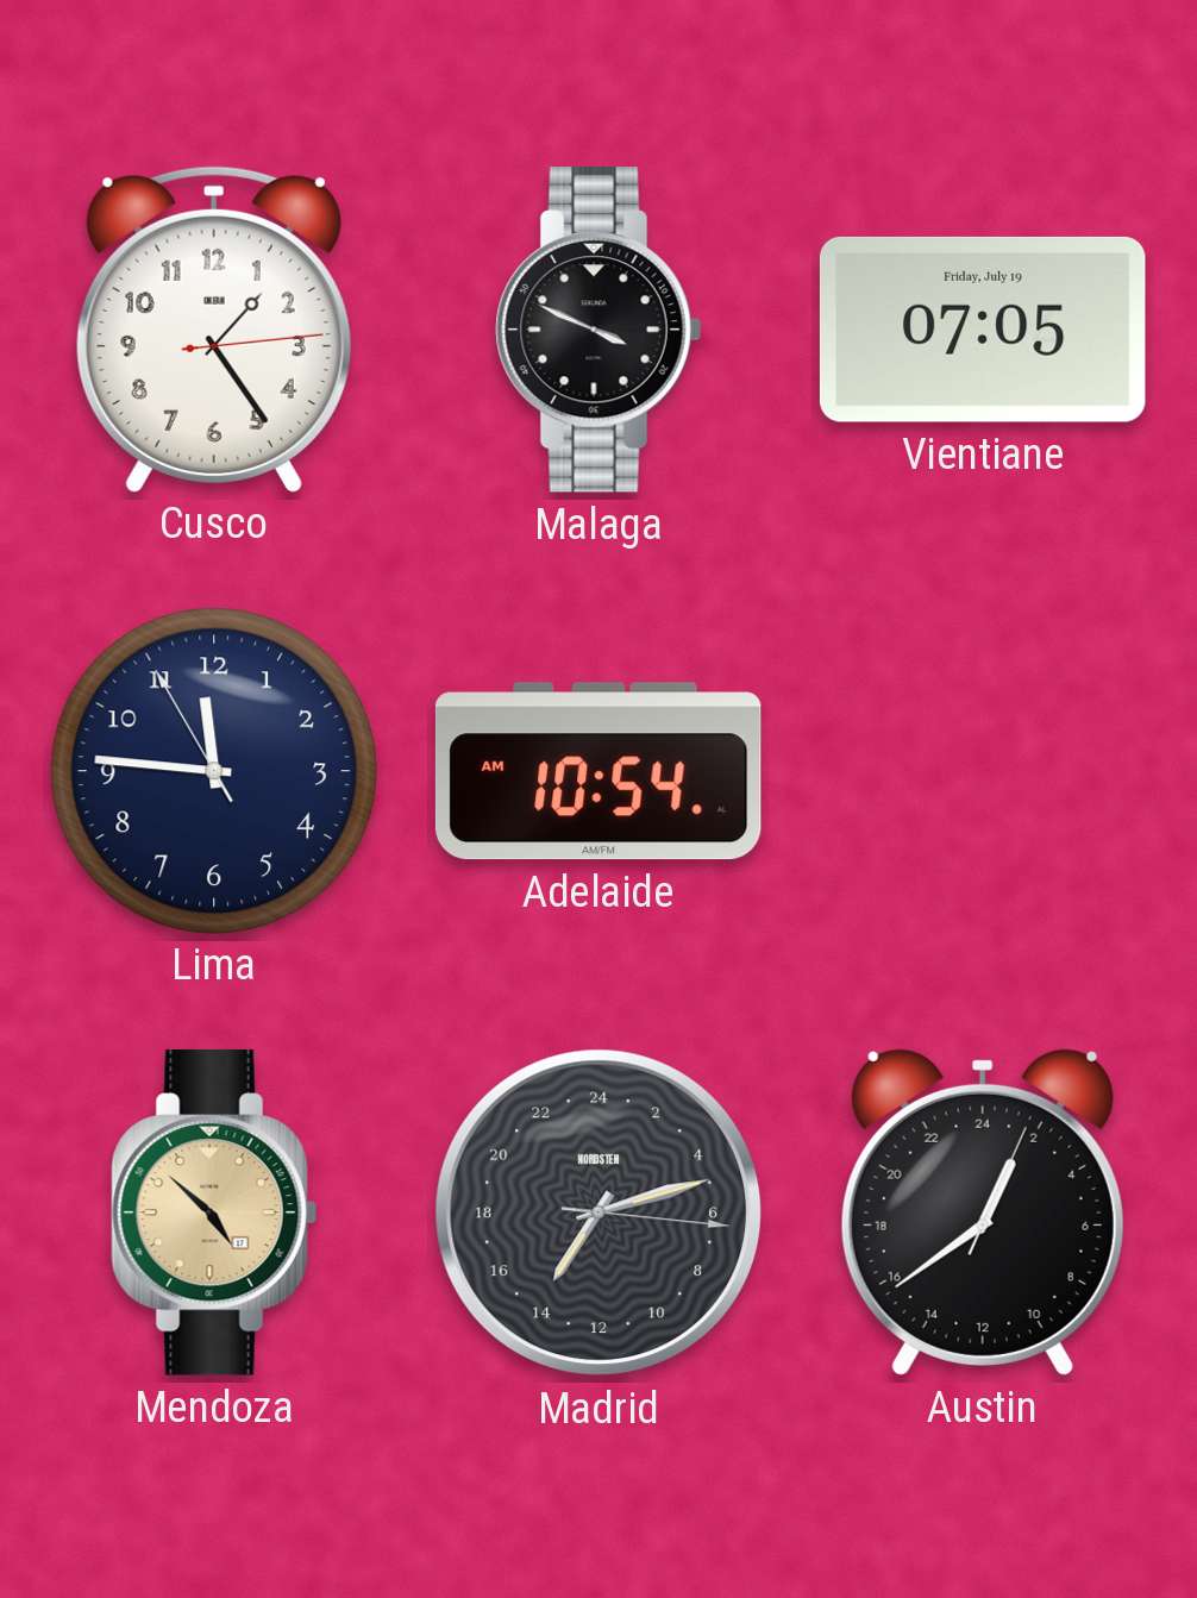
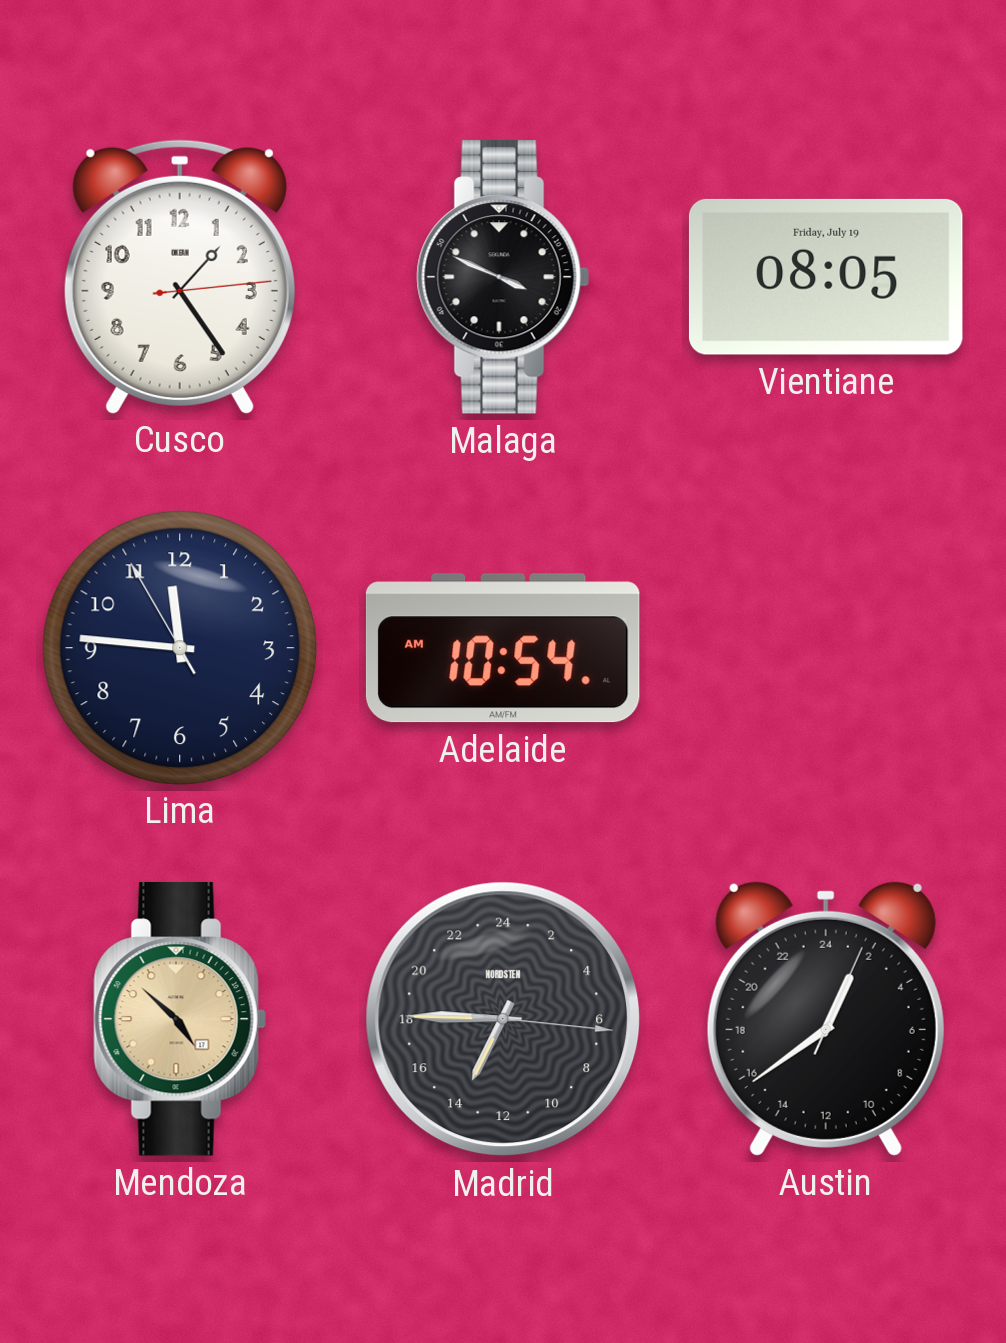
Vientiane: 07:05 -> 08:05 (826, 277)
Madrid: 14:12 -> 13:45 (503, 1019)
